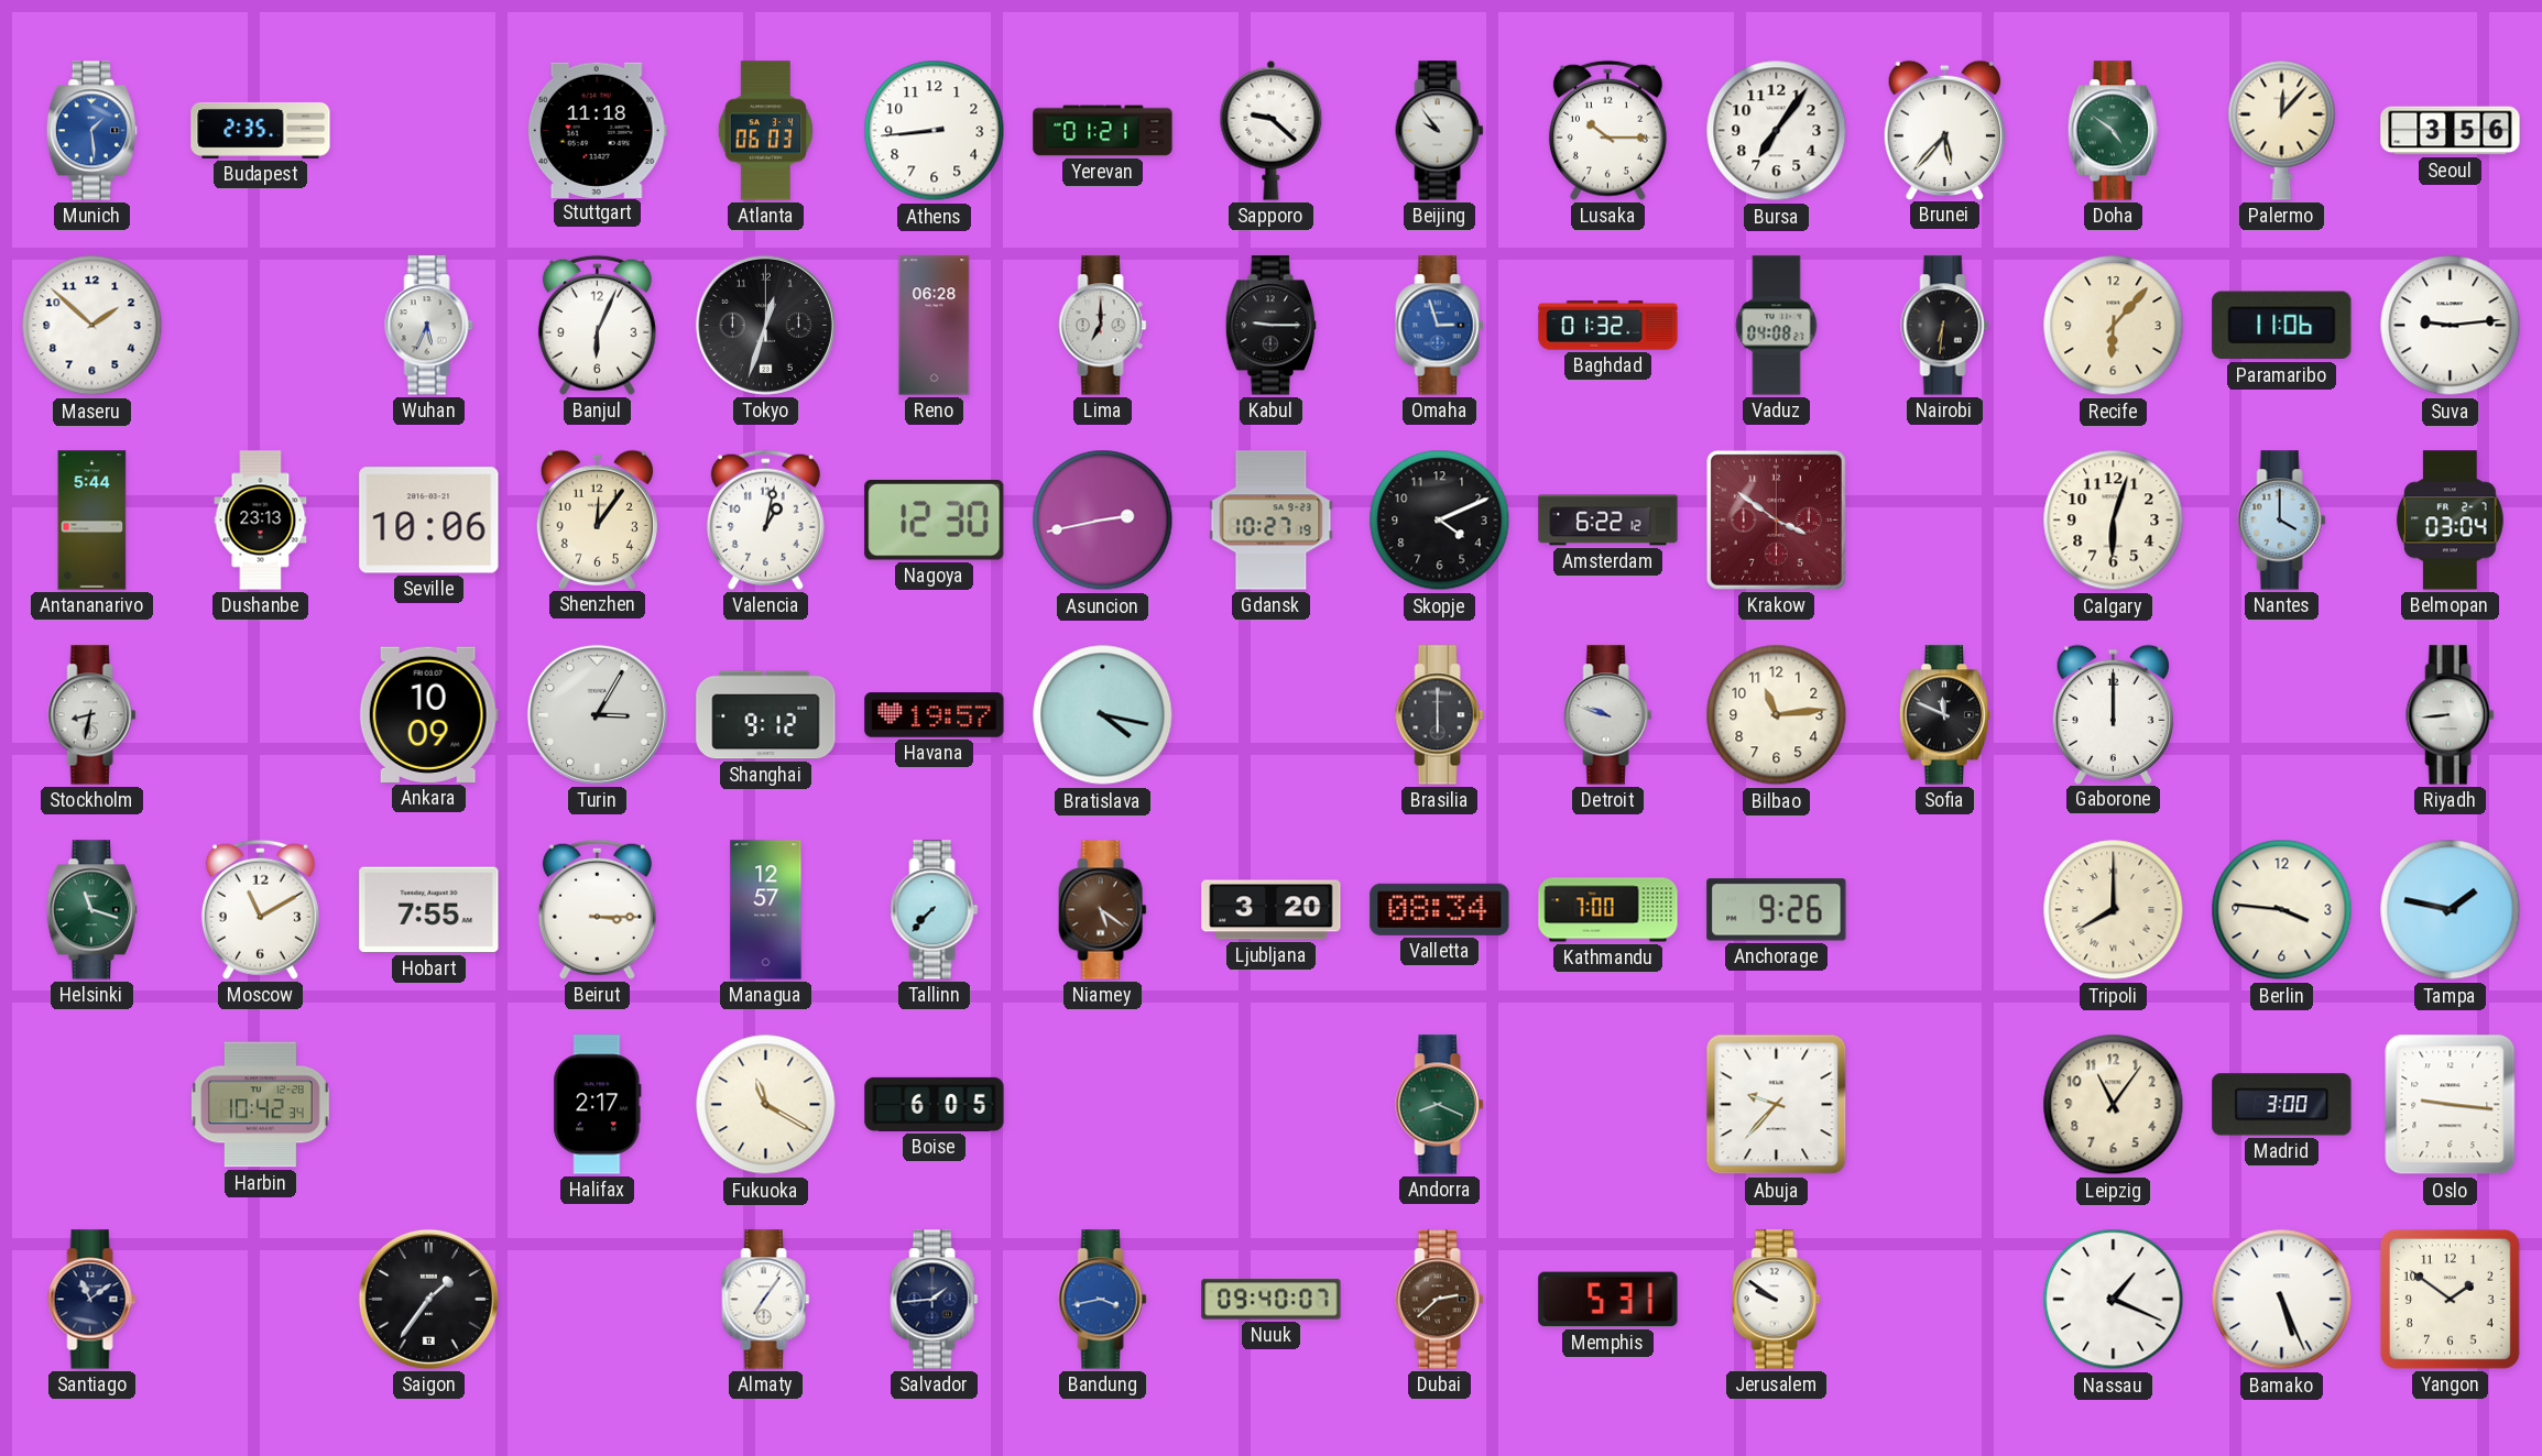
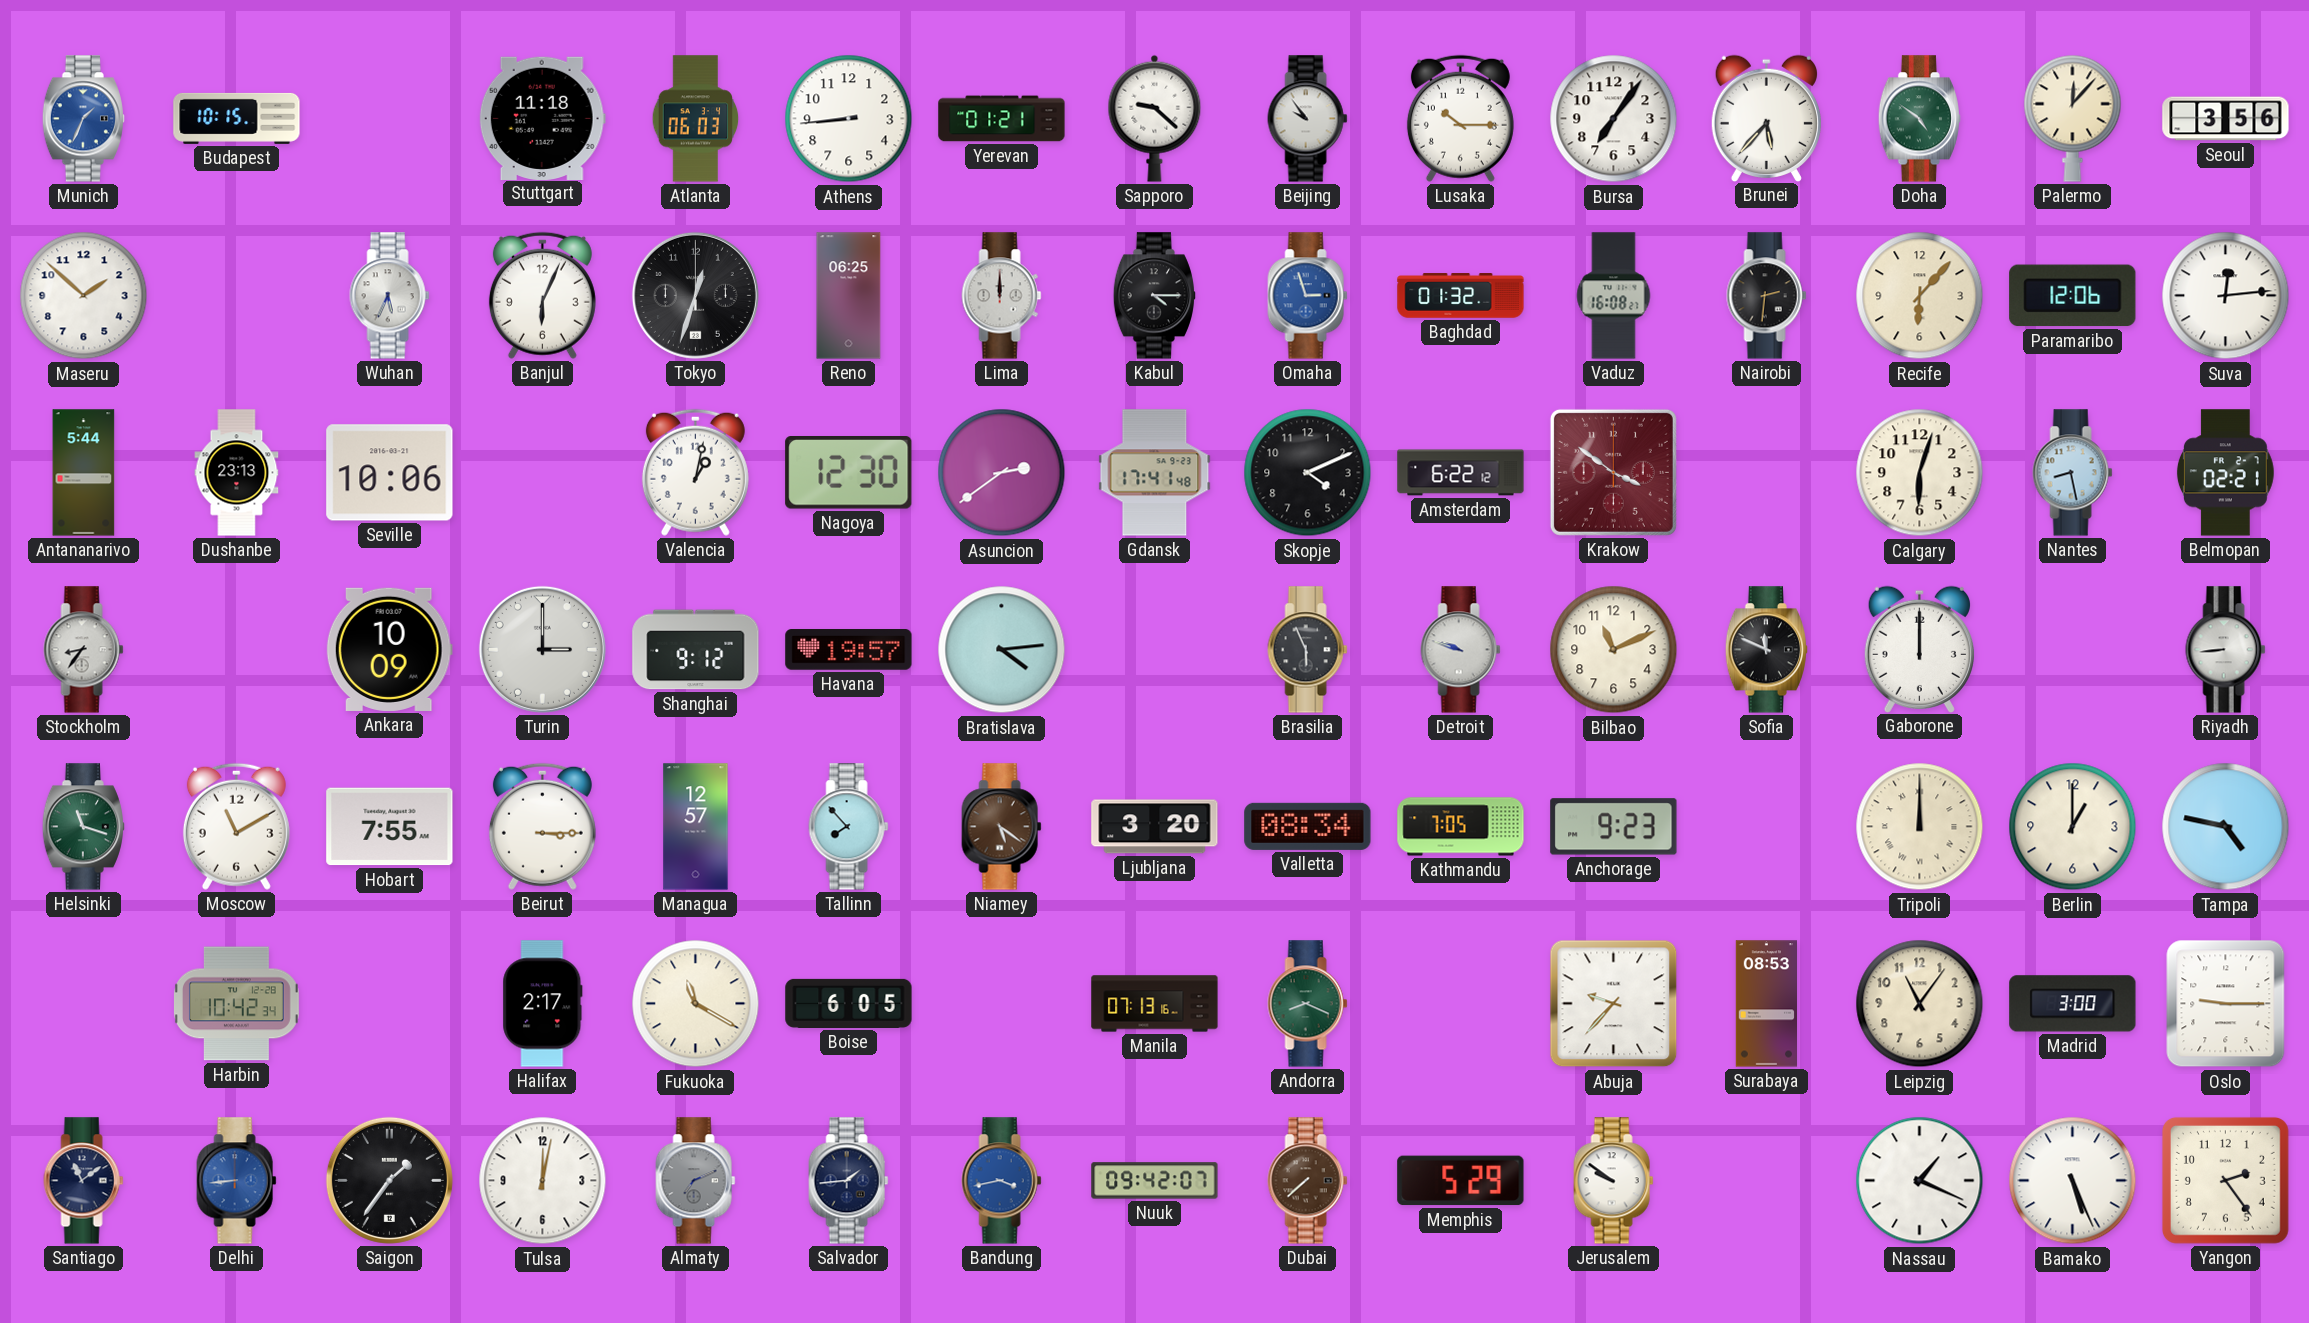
Munich: 1:29 -> 1:34 (83, 119)
Budapest: 2:35 -> 10:15 (237, 118)
Reno: 06:28 -> 06:25 (849, 296)
Lima: 7:00 -> 12:00 (1002, 296)
Kabul: 9:15 -> 4:15 (1154, 296)
Vaduz: 04:08 -> 16:08 (1614, 296)
Nairobi: 6:31 -> 2:31 (1767, 296)
Paramaribo: 11:06 -> 12:06 (2073, 296)
Suva: 9:14 -> 12:14 (2226, 296)
Shenzhen: 12:06 -> none (597, 519)
Asuncion: 2:43 -> 2:39 (1002, 473)
Gdansk: 10:27 -> 17:41 (1155, 473)
Nantes: 4:00 -> 8:28 (2073, 473)
Belmopan: 03:04 -> 02:21 (2225, 473)
Stockholm: 8:32 -> 8:36 (84, 650)
Turin: 3:05 -> 3:00 (542, 649)
Bratislava: 4:17 -> 4:14 (1002, 650)
Brasilia: 6:00 -> 5:56 (1308, 650)
Bilbao: 11:14 -> 11:11 (1614, 650)
Tallinn: 7:37 -> 7:53 (849, 827)
Kathmandu: 7:00 -> 7:05 (1461, 827)
Anchorage: 9:26 -> 9:23 (1614, 827)
Tripoli: 8:00 -> 12:00 (1920, 827)
Berlin: 3:46 -> 1:00 (2073, 827)
Tampa: 1:47 -> 4:47 (2226, 827)
Manila: none -> 07:13 (1155, 1004)
Surabaya: none -> 08:53 (1766, 1004)
Oslo: 9:16 -> 9:15 (2226, 1004)
Delhi: none -> 8:44 (237, 1181)
Tulsa: none -> 12:02 (543, 1181)
Almaty: 7:06 -> 7:11 (696, 1181)
Almaty dial: white -> grey (696, 1181)
Nuuk: 09:40 -> 09:42 (1155, 1181)
Dubai: 2:38 -> 7:38 (1308, 1181)
Memphis: 5:31 -> 5:29 (1461, 1181)
Yangon: 1:51 -> 2:24 (2225, 1180)
